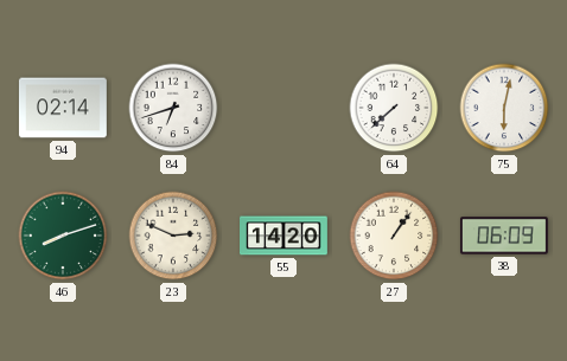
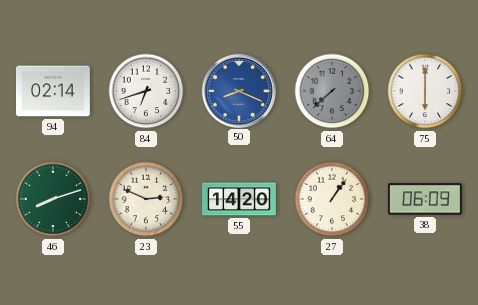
50: none -> 8:19 (238, 90)
64 dial: white -> grey (332, 91)
75: 6:02 -> 6:00 (425, 91)
